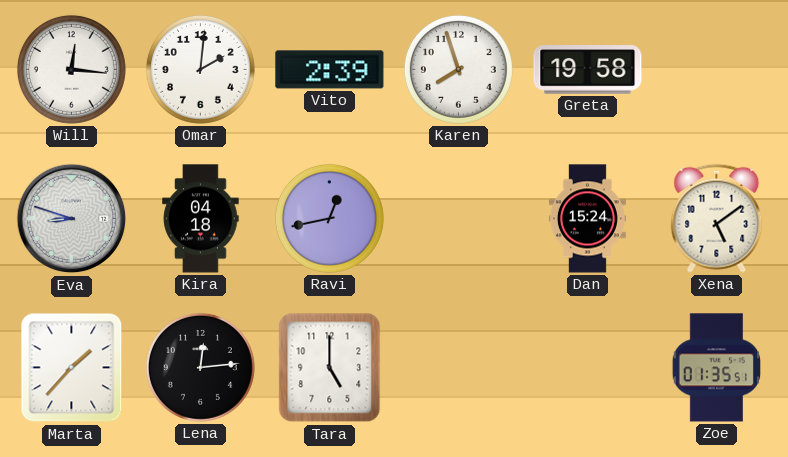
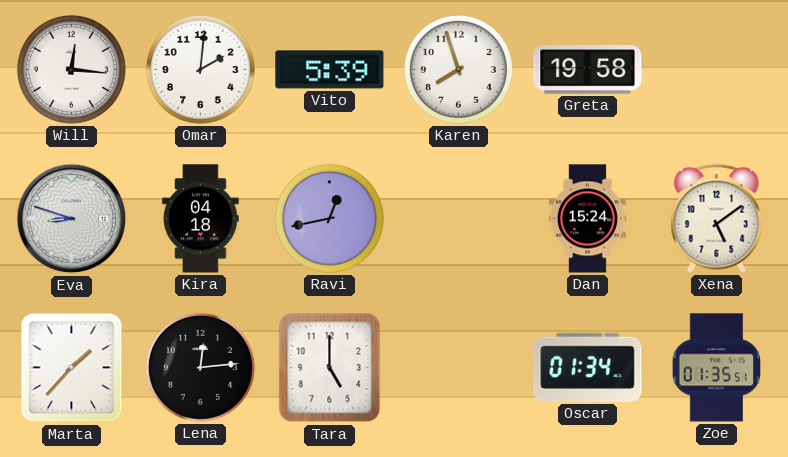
Vito: 2:39 -> 5:39 (330, 70)
Oscar: none -> 01:34 (588, 367)
